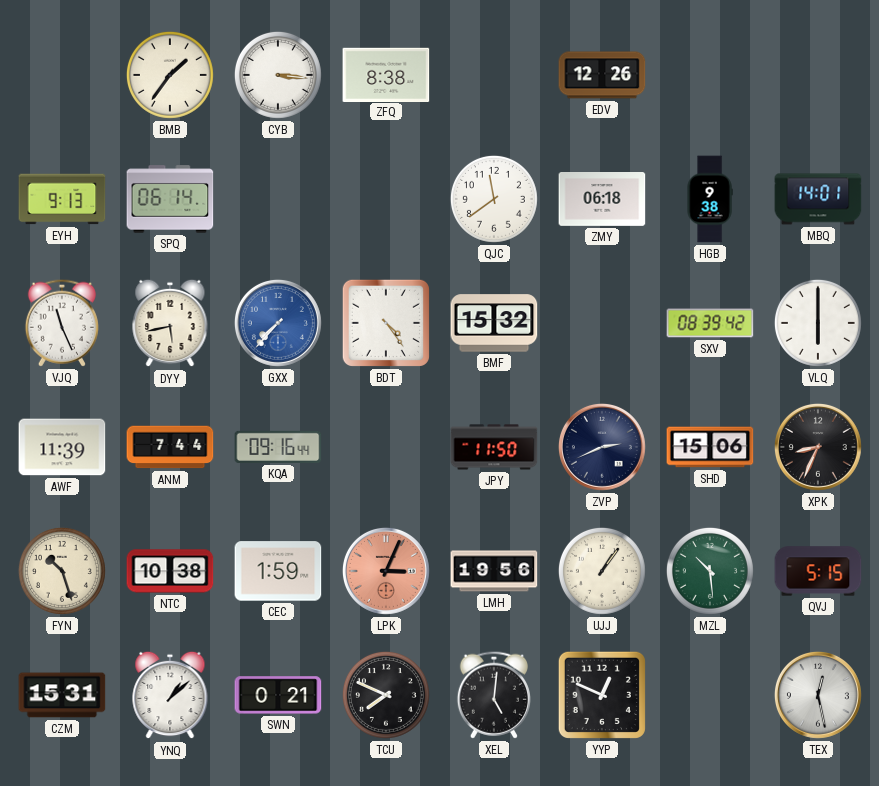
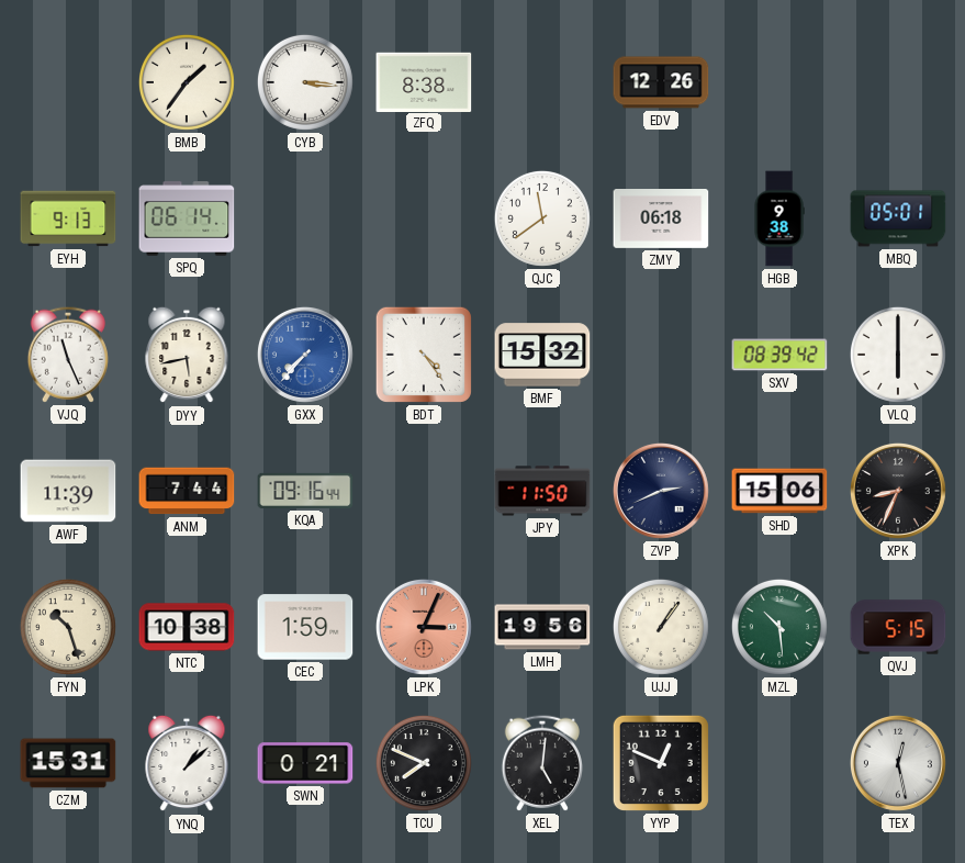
MBQ: 14:01 -> 05:01 (898, 218)
